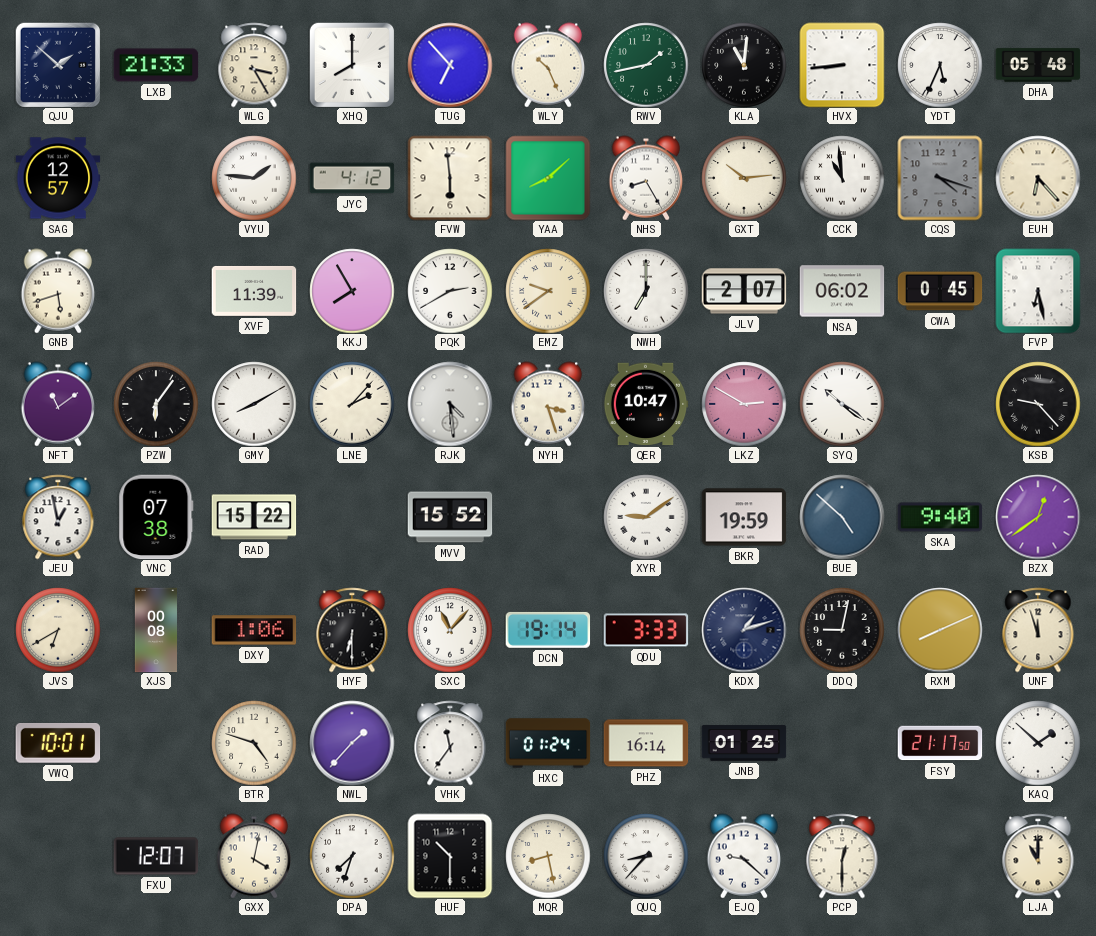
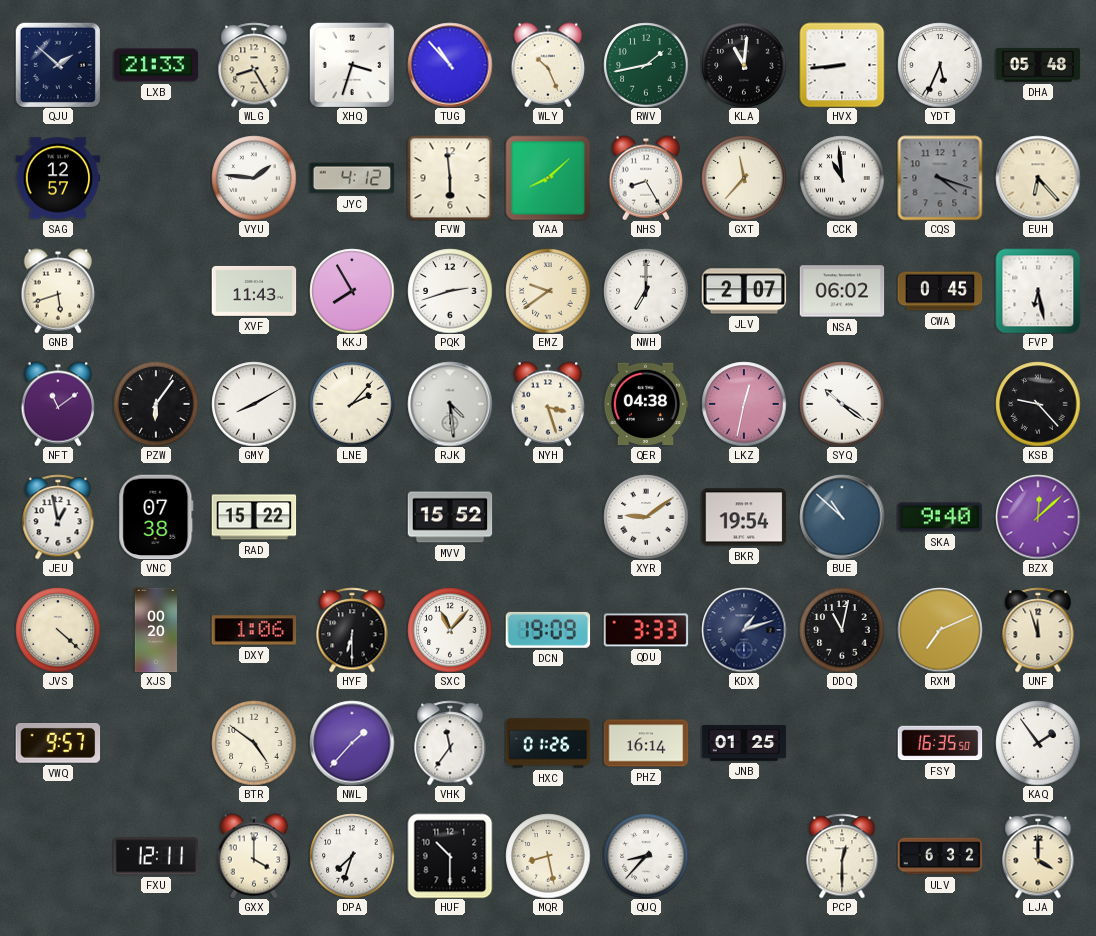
WLG: 3:25 -> 8:25 (254, 65)
XHQ: 8:00 -> 3:33 (352, 65)
TUG: 6:53 -> 10:53 (450, 65)
GXT: 10:14 -> 11:37 (744, 178)
XVF: 11:39 -> 11:43 (254, 291)
PQK: 2:40 -> 2:42 (450, 291)
QER: 10:47 -> 04:38 (646, 404)
LKZ: 2:50 -> 12:32 (744, 404)
BKR: 19:59 -> 19:54 (744, 517)
BUE: 4:52 -> 10:52 (842, 517)
BZX: 12:39 -> 12:08 (1038, 517)
JVS: 6:40 -> 4:22 (58, 630)
XJS: 00:08 -> 00:20 (156, 630)
DCN: 19:14 -> 19:09 (548, 630)
DDQ: 9:02 -> 11:02 (842, 630)
RXM: 8:11 -> 7:11 (940, 630)
VWQ: 10:01 -> 9:57 (58, 744)
BTR: 4:48 -> 4:51 (254, 743)
HXC: 01:24 -> 01:26 (548, 743)
FSY: 21:17 -> 16:35 (940, 743)
KAQ: 1:52 -> 1:54 (1038, 743)
FXU: 12:07 -> 12:11 (156, 856)
GXX: 4:02 -> 4:00 (254, 856)
EJQ: 9:22 -> none (744, 856)
ULV: none -> 6:32 (940, 856)
LJA: 11:00 -> 4:00 (1038, 856)
